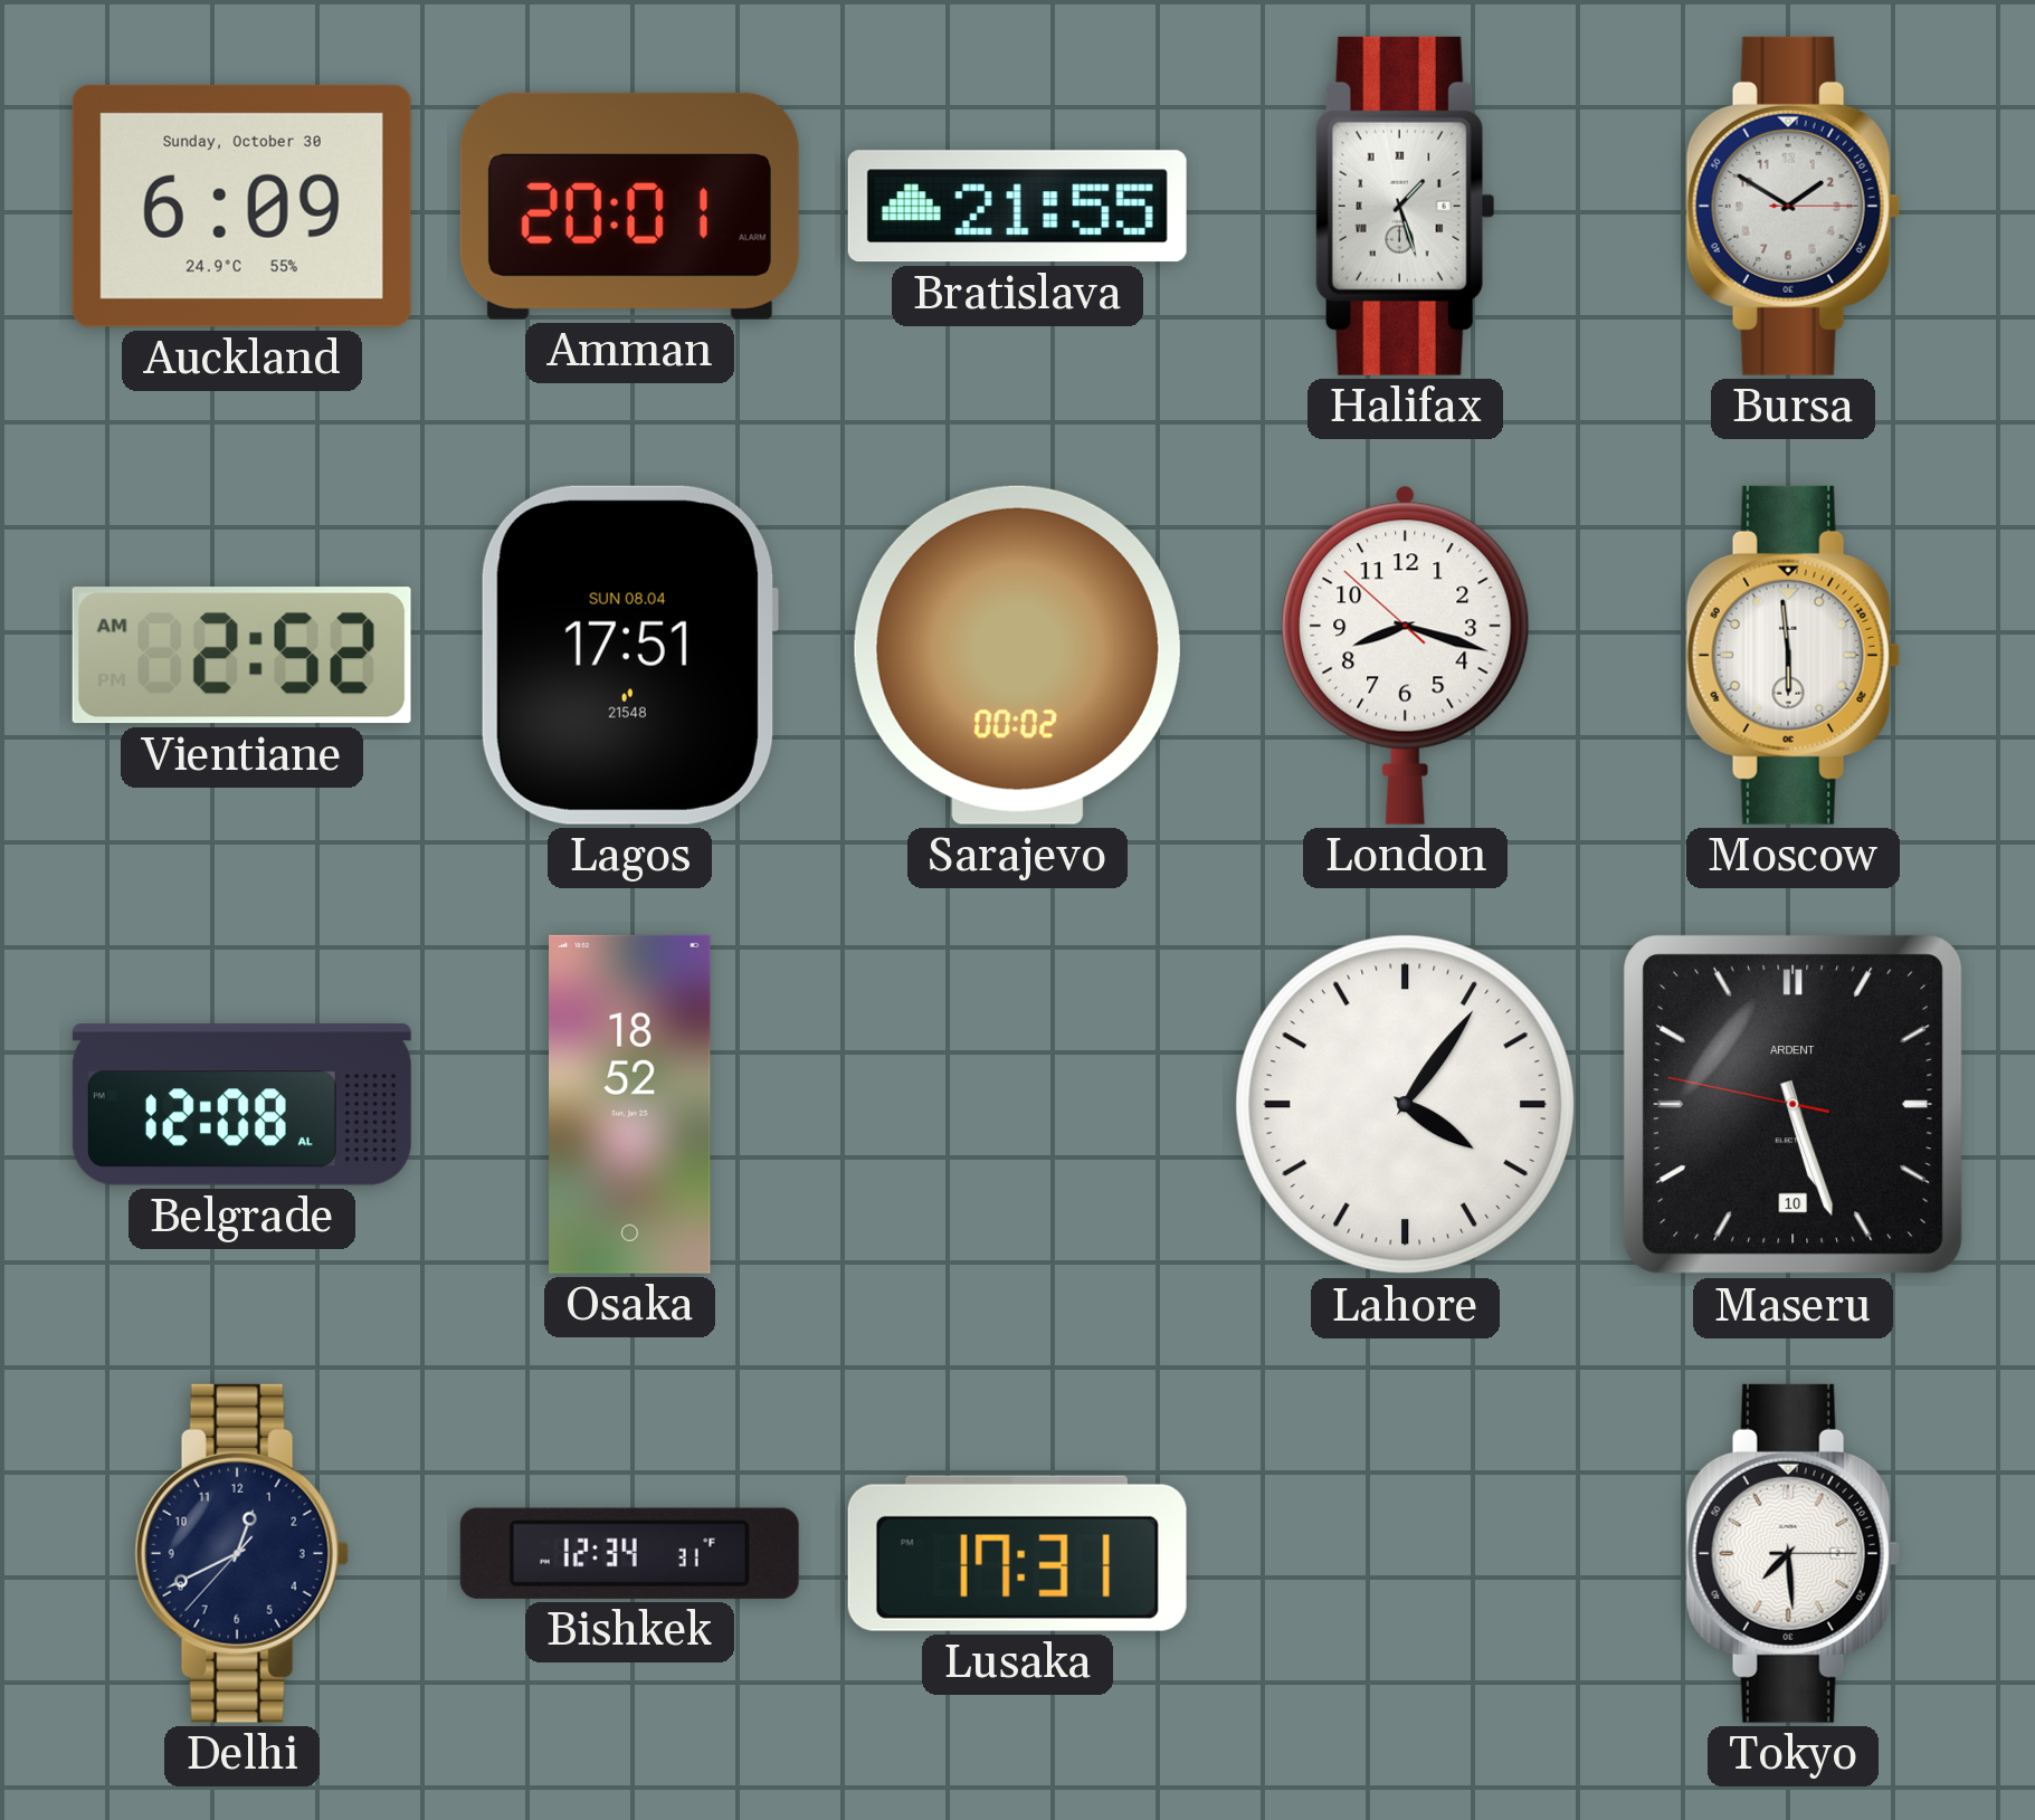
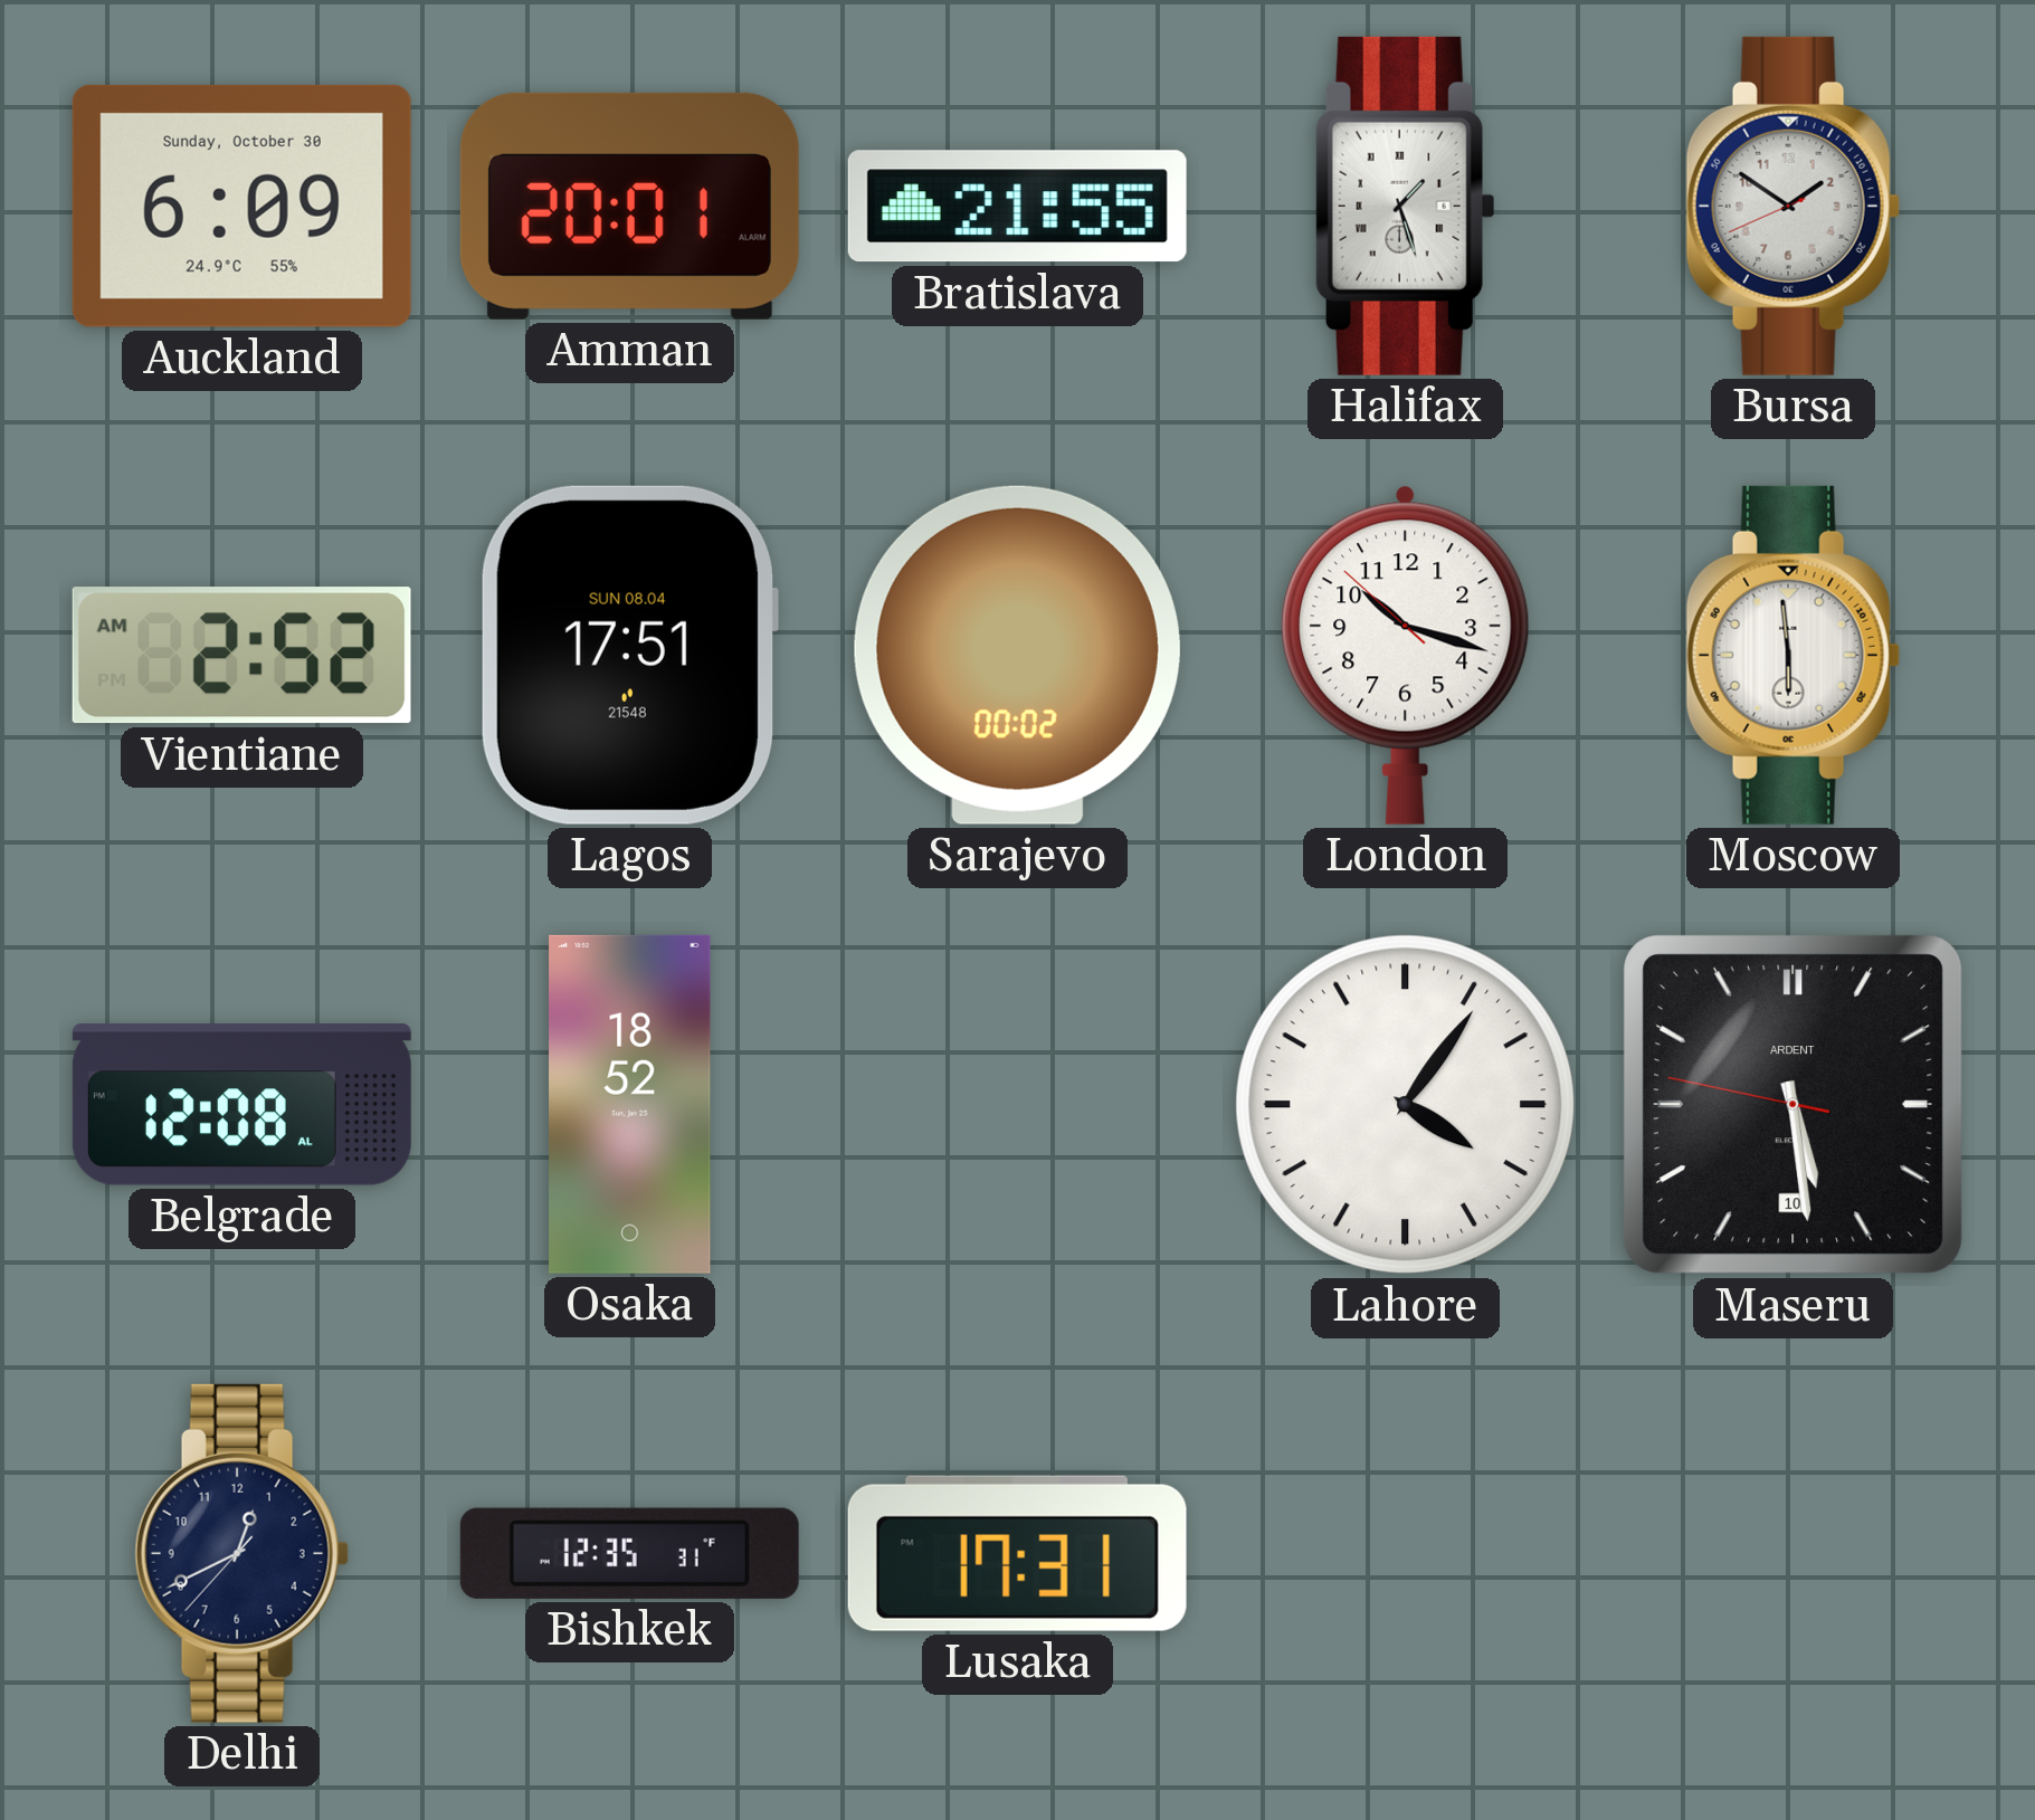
Bursa: 1:50:15 -> 1:50:41 (1792, 206)
London: 8:17 -> 10:17 (1406, 655)
Maseru: 5:26 -> 5:28 (1794, 1105)
Bishkek: 12:34 -> 12:35 (629, 1553)
Tokyo: 7:29 -> none (1792, 1553)
